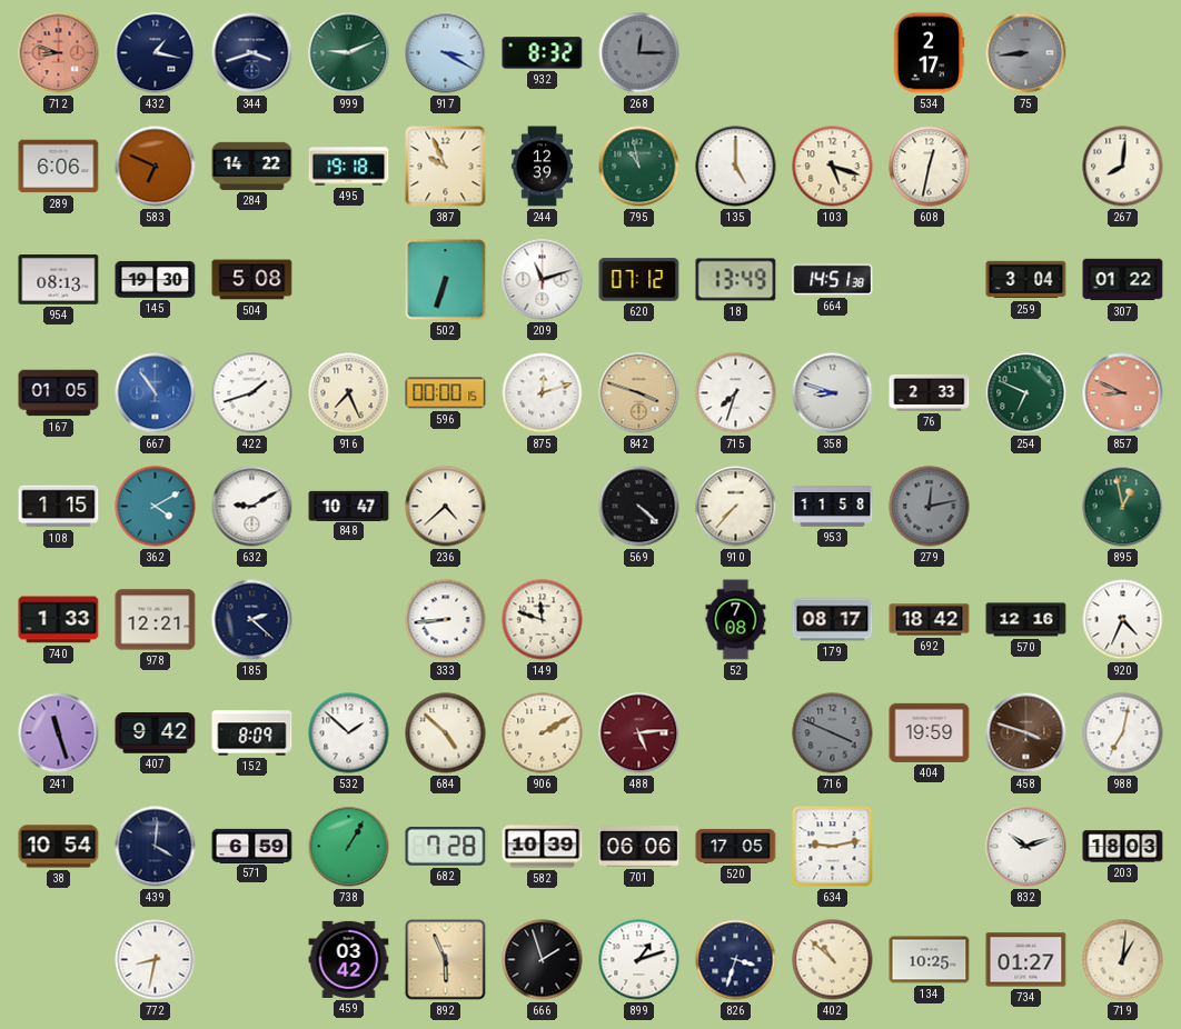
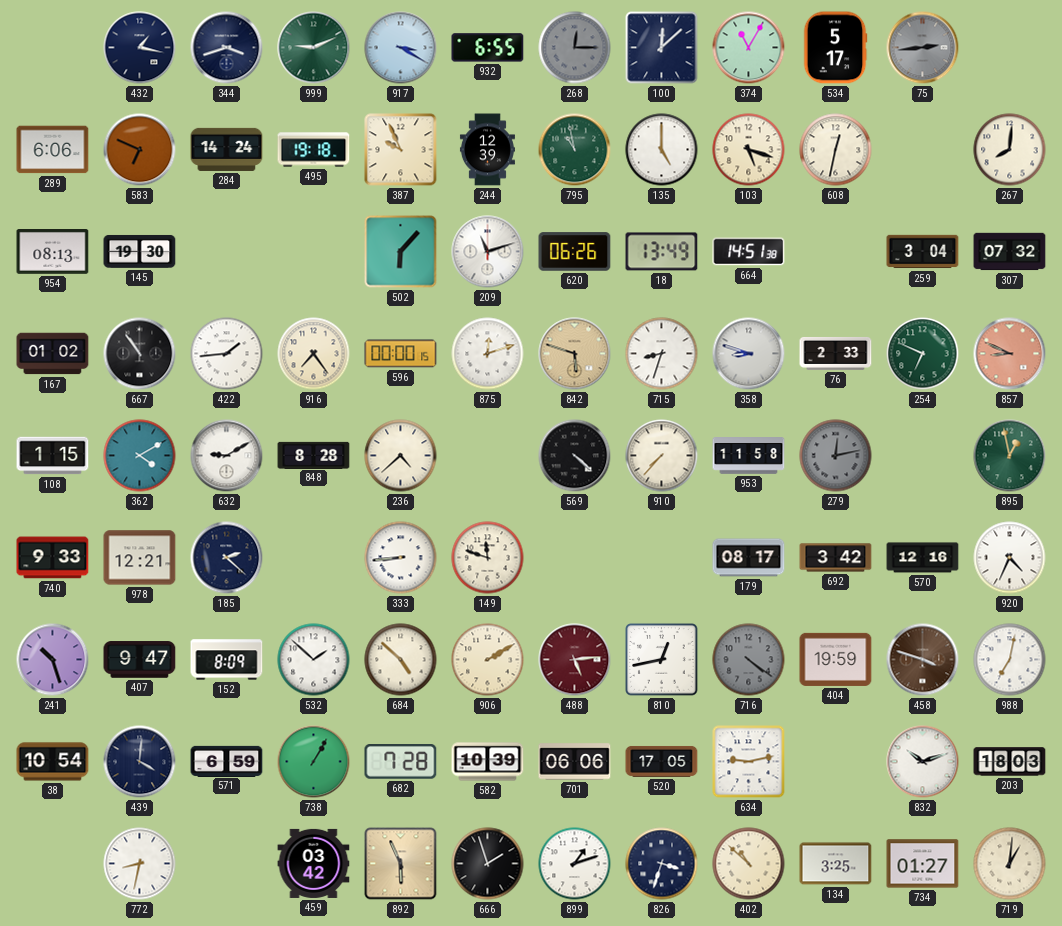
712: 8:48 -> none (59, 53)
932: 8:32 -> 6:55 (488, 48)
100: none -> 12:08 (662, 48)
374: none -> 11:05 (749, 48)
534: 2:17 -> 5:17 (835, 48)
75: 8:44 -> 2:44 (923, 48)
284: 14:22 -> 14:24 (227, 149)
504: 5:08 -> none (252, 280)
502: 6:33 -> 6:07 (401, 252)
620: 07:12 -> 06:26 (575, 252)
307: 01:22 -> 07:32 (1010, 252)
167: 01:05 -> 01:02 (53, 354)
667 dial: blue -> black (140, 354)
422: 1:42 -> 1:44 (227, 354)
916: 7:26 -> 7:24 (314, 354)
842: 3:48 -> 5:48 (575, 354)
715: 7:33 -> 8:33 (662, 354)
848: 10:47 -> 8:28 (314, 455)
740: 1:33 -> 9:33 (53, 558)
52: 7:08 -> none (736, 620)
692: 18:42 -> 3:42 (836, 558)
241: 11:27 -> 10:27 (53, 660)
407: 9:42 -> 9:47 (140, 660)
810: none -> 12:43 (662, 660)
716: 3:49 -> 4:21 (749, 660)
134: 10:25 -> 3:25 (836, 864)
